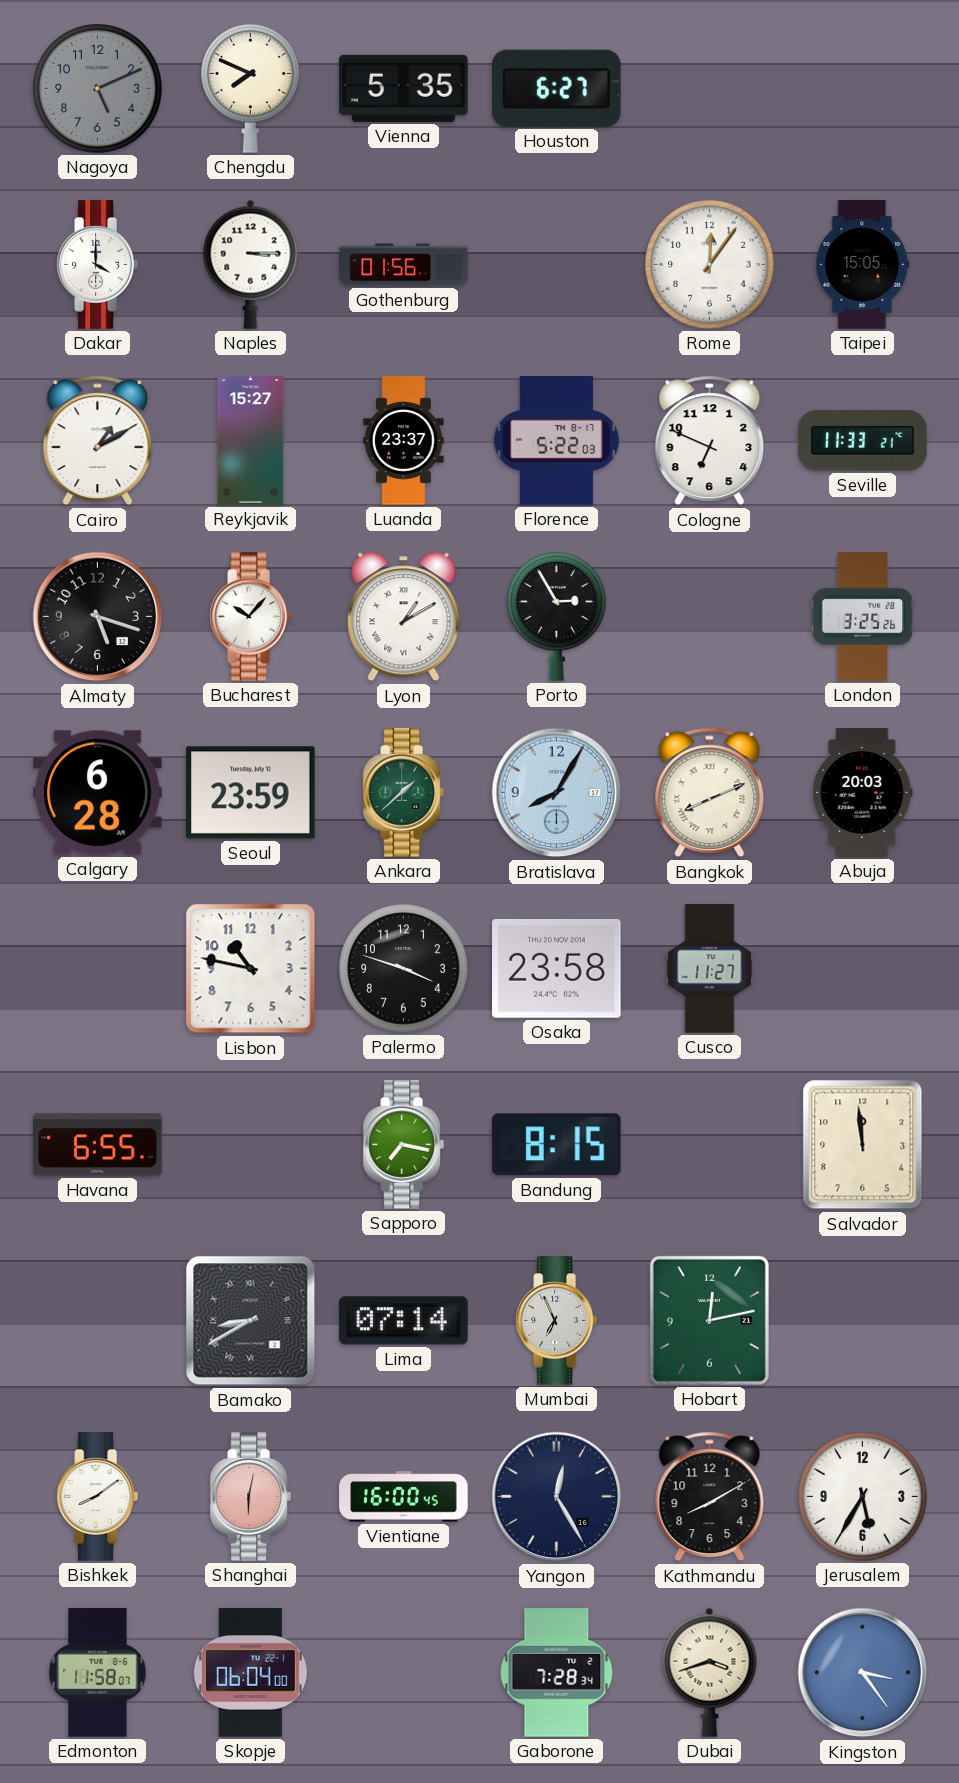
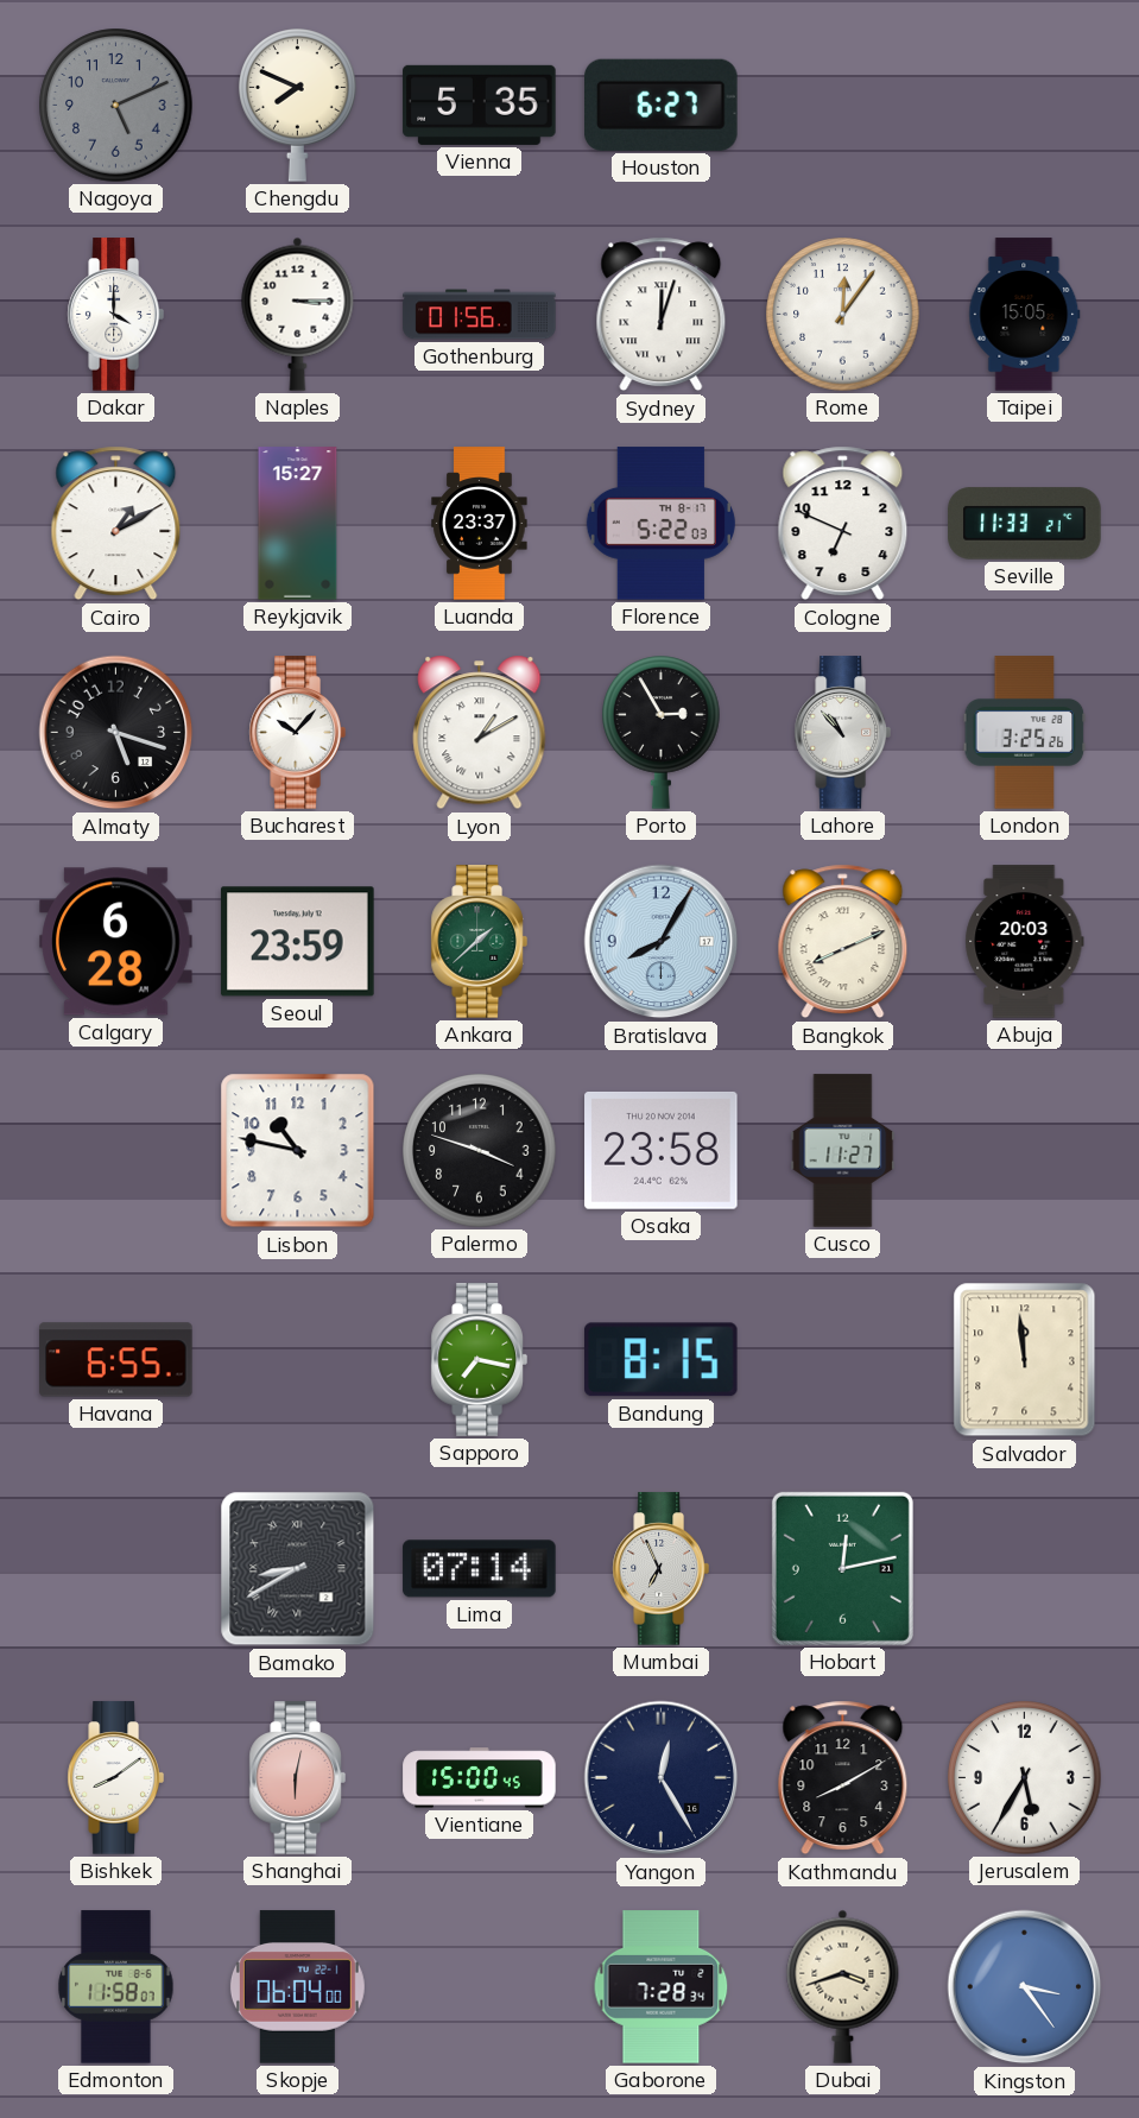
Sydney: none -> 12:03 (662, 315)
Lahore: none -> 10:53 (842, 733)
Vientiane: 16:00 -> 15:00 (480, 1778)
